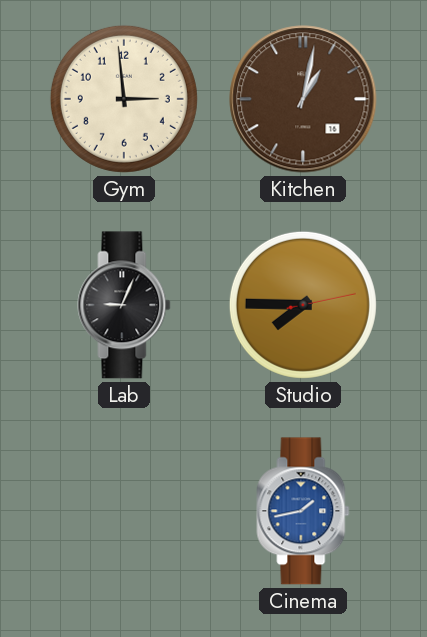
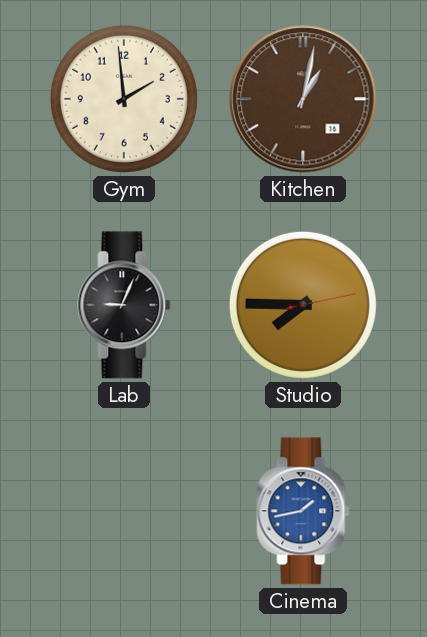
Gym: 2:59 -> 1:59 (124, 99)
